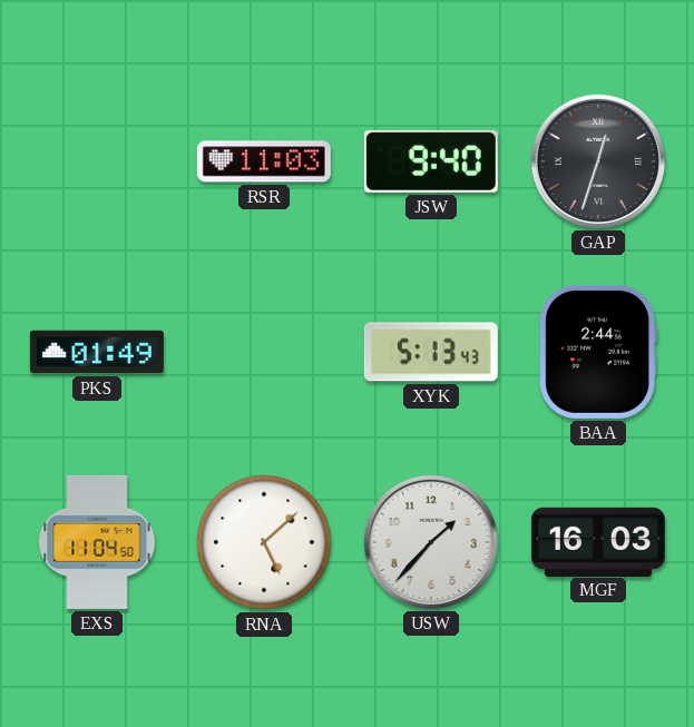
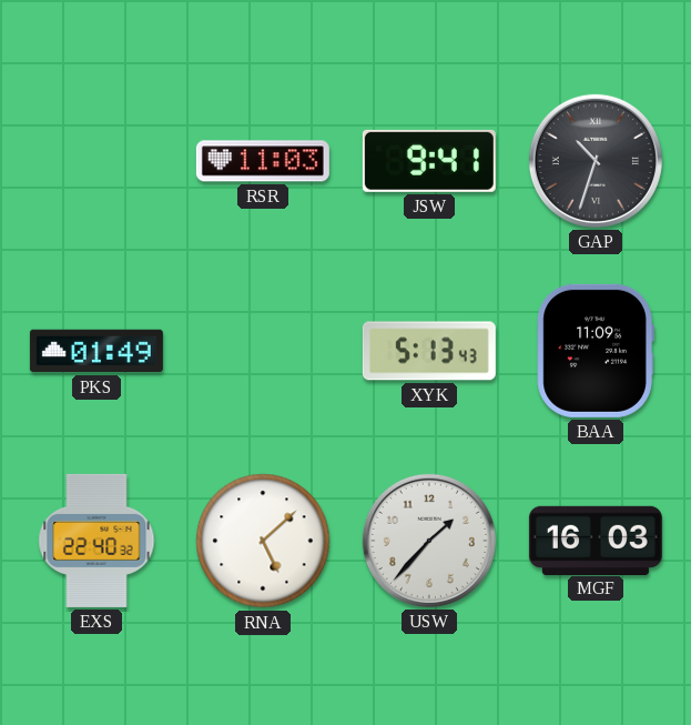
JSW: 9:40 -> 9:41 (429, 161)
GAP: 12:33 -> 10:33 (596, 161)
BAA: 2:44 -> 11:09 (596, 351)
EXS: 11:04 -> 22:40 (96, 541)
